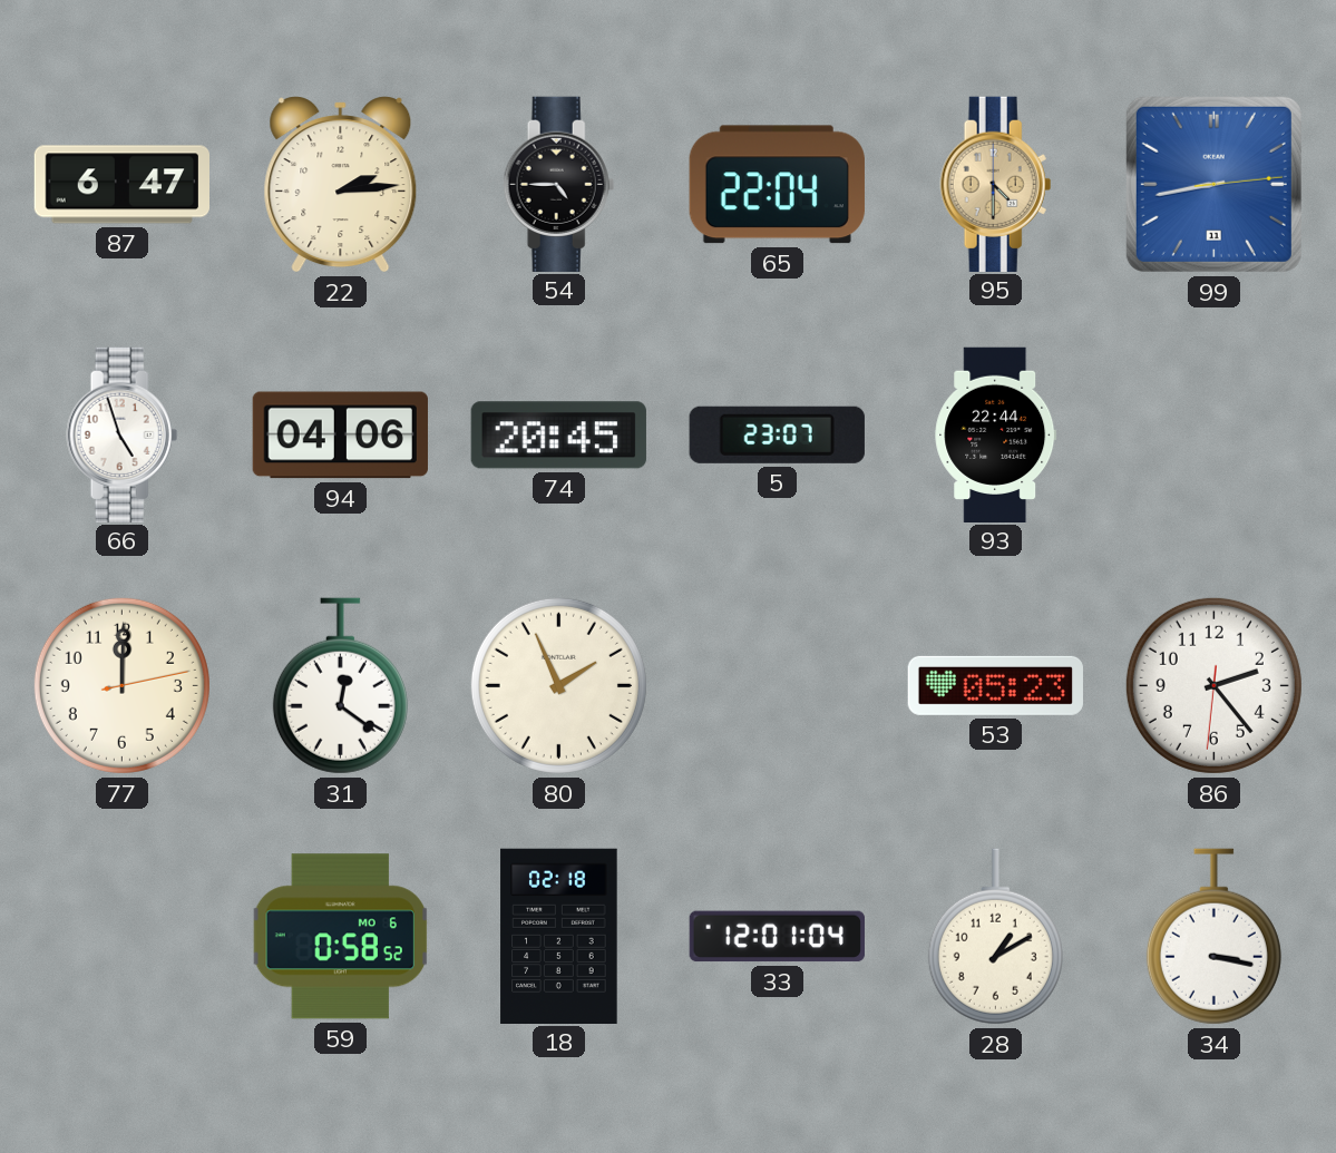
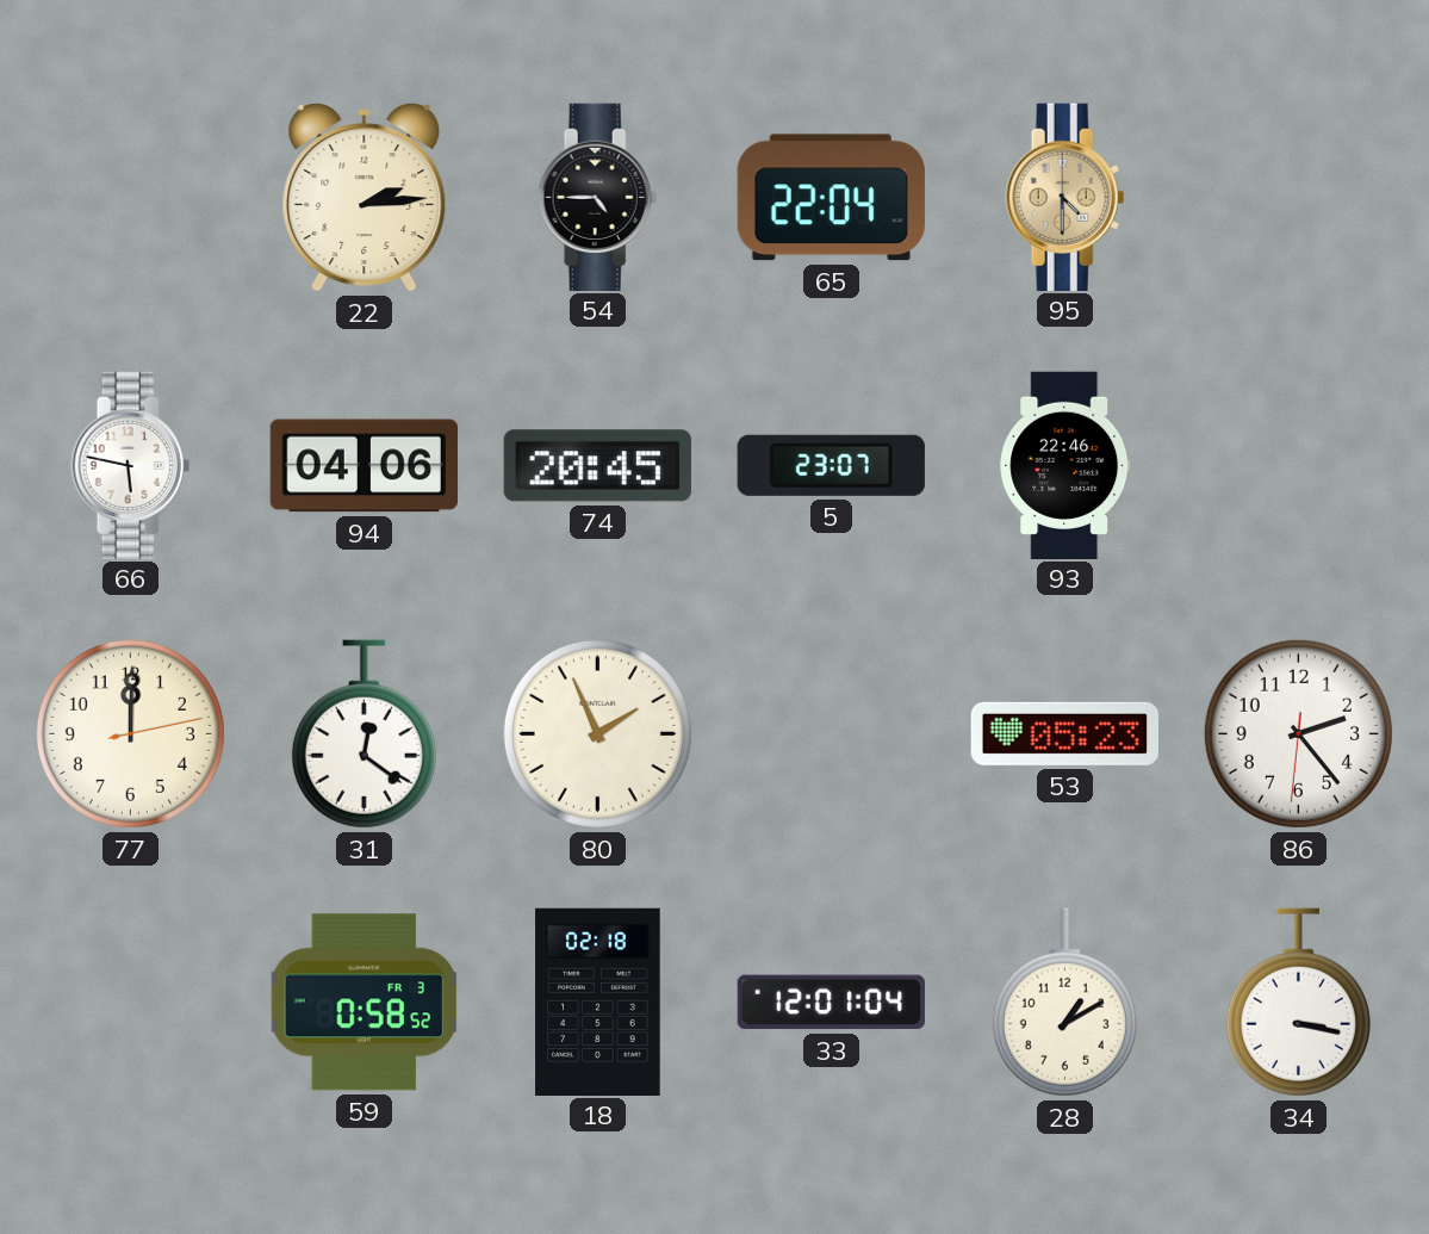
87: 6:47 -> none (121, 185)
99: 8:43 -> none (1213, 184)
66: 4:57 -> 5:47 (131, 465)
93: 22:44 -> 22:46 (1065, 465)
59 date: MO 6 -> FR 3 (365, 1003)
